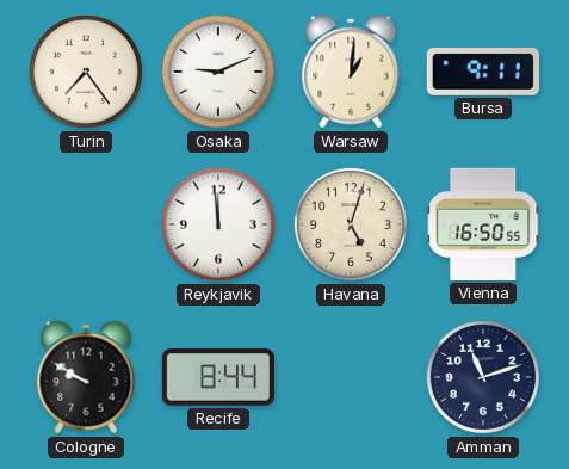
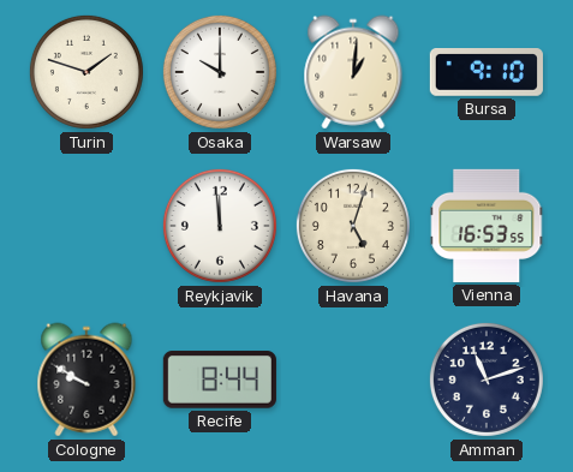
Turin: 7:24 -> 1:48 (86, 72)
Osaka: 9:11 -> 10:00 (220, 72)
Bursa: 9:11 -> 9:10 (487, 72)
Vienna: 16:50 -> 16:53 (487, 226)
